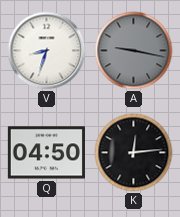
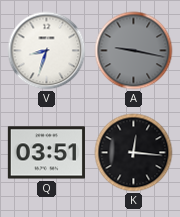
Q: 04:50 -> 03:51 (46, 153)
K: 12:14 -> 12:16 (134, 153)
